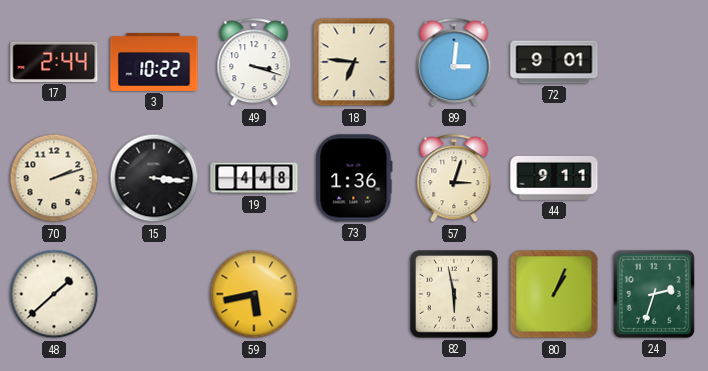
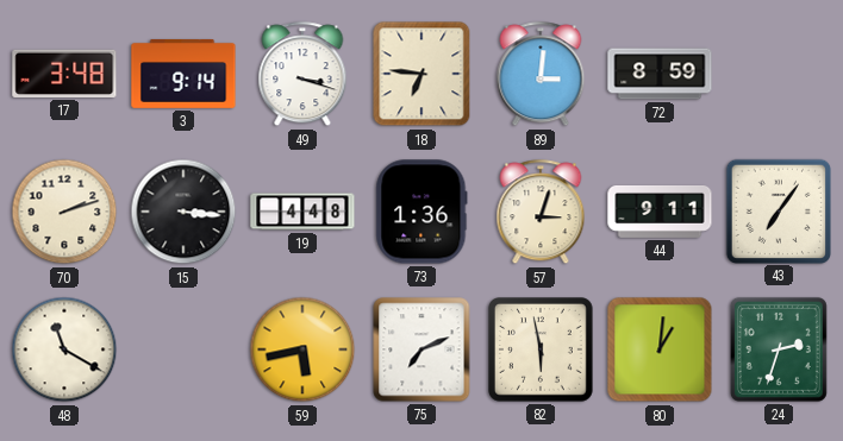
17: 2:44 -> 3:48 (64, 74)
3: 10:22 -> 9:14 (183, 74)
72: 9:01 -> 8:59 (660, 74)
43: none -> 7:06 (778, 210)
48: 1:38 -> 11:20 (64, 349)
75: none -> 7:11 (421, 349)
80: 1:04 -> 1:01 (660, 349)
